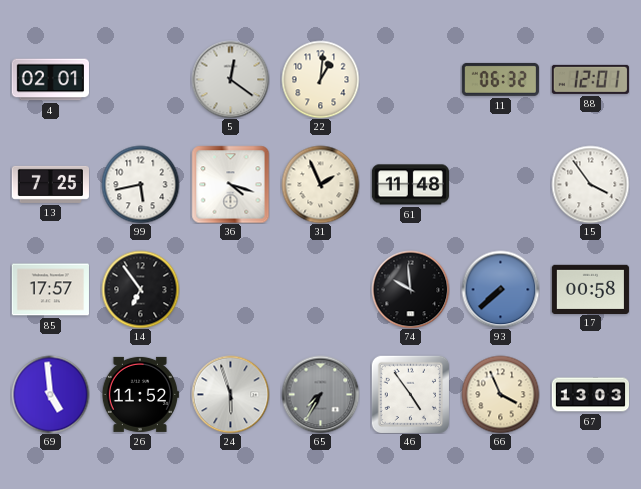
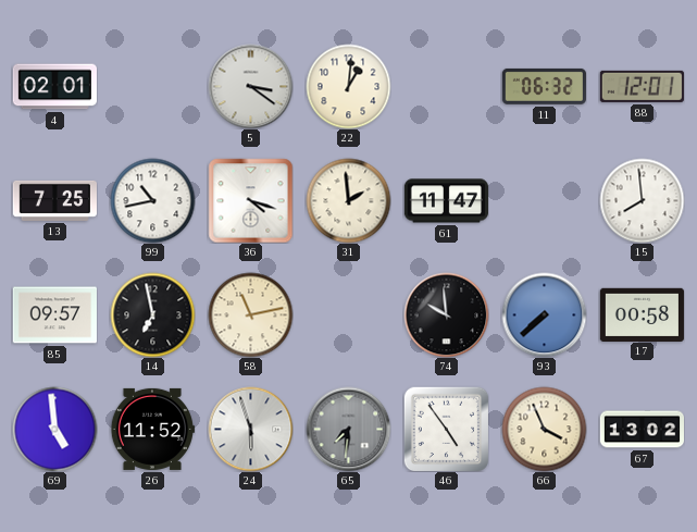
5: 12:21 -> 3:21 (250, 86)
99: 5:43 -> 10:43 (152, 200)
31: 1:56 -> 1:59 (348, 200)
61: 11:48 -> 11:47 (446, 201)
15: 3:54 -> 7:59 (642, 200)
85: 17:57 -> 09:57 (54, 316)
14: 6:54 -> 6:58 (152, 314)
58: none -> 11:13 (250, 314)
65: 7:35 -> 7:31 (348, 429)
67: 13:03 -> 13:02 (642, 430)
